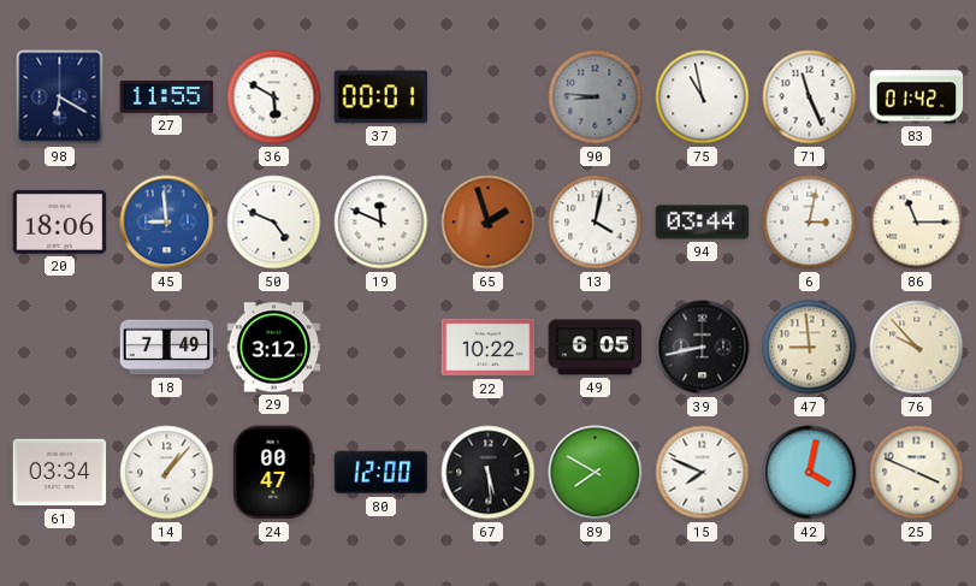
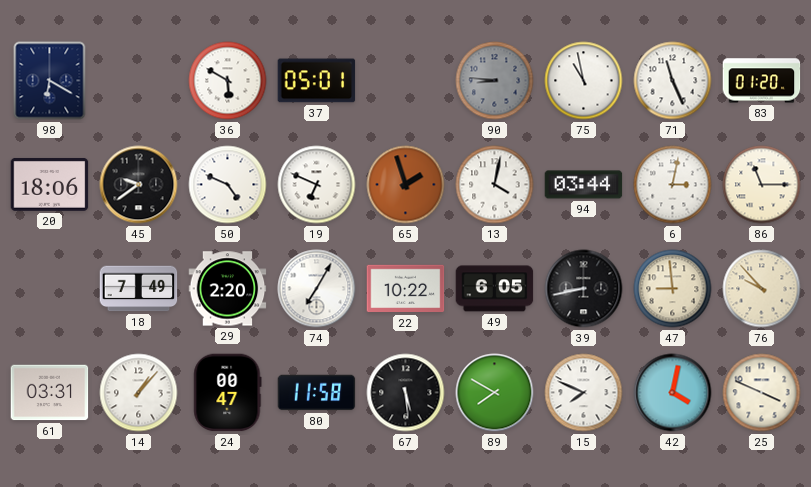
27: 11:55 -> none (167, 96)
37: 00:01 -> 05:01 (317, 81)
83: 01:42 -> 01:20 (762, 81)
45: 8:59 -> 9:39 (139, 185)
45 dial: blue -> black (139, 185)
19: 11:49 -> 6:49 (317, 185)
29: 3:12 -> 2:20 (228, 289)
74: none -> 7:05 (317, 289)
61: 03:34 -> 03:31 (50, 393)
80: 12:00 -> 11:58 (317, 393)
